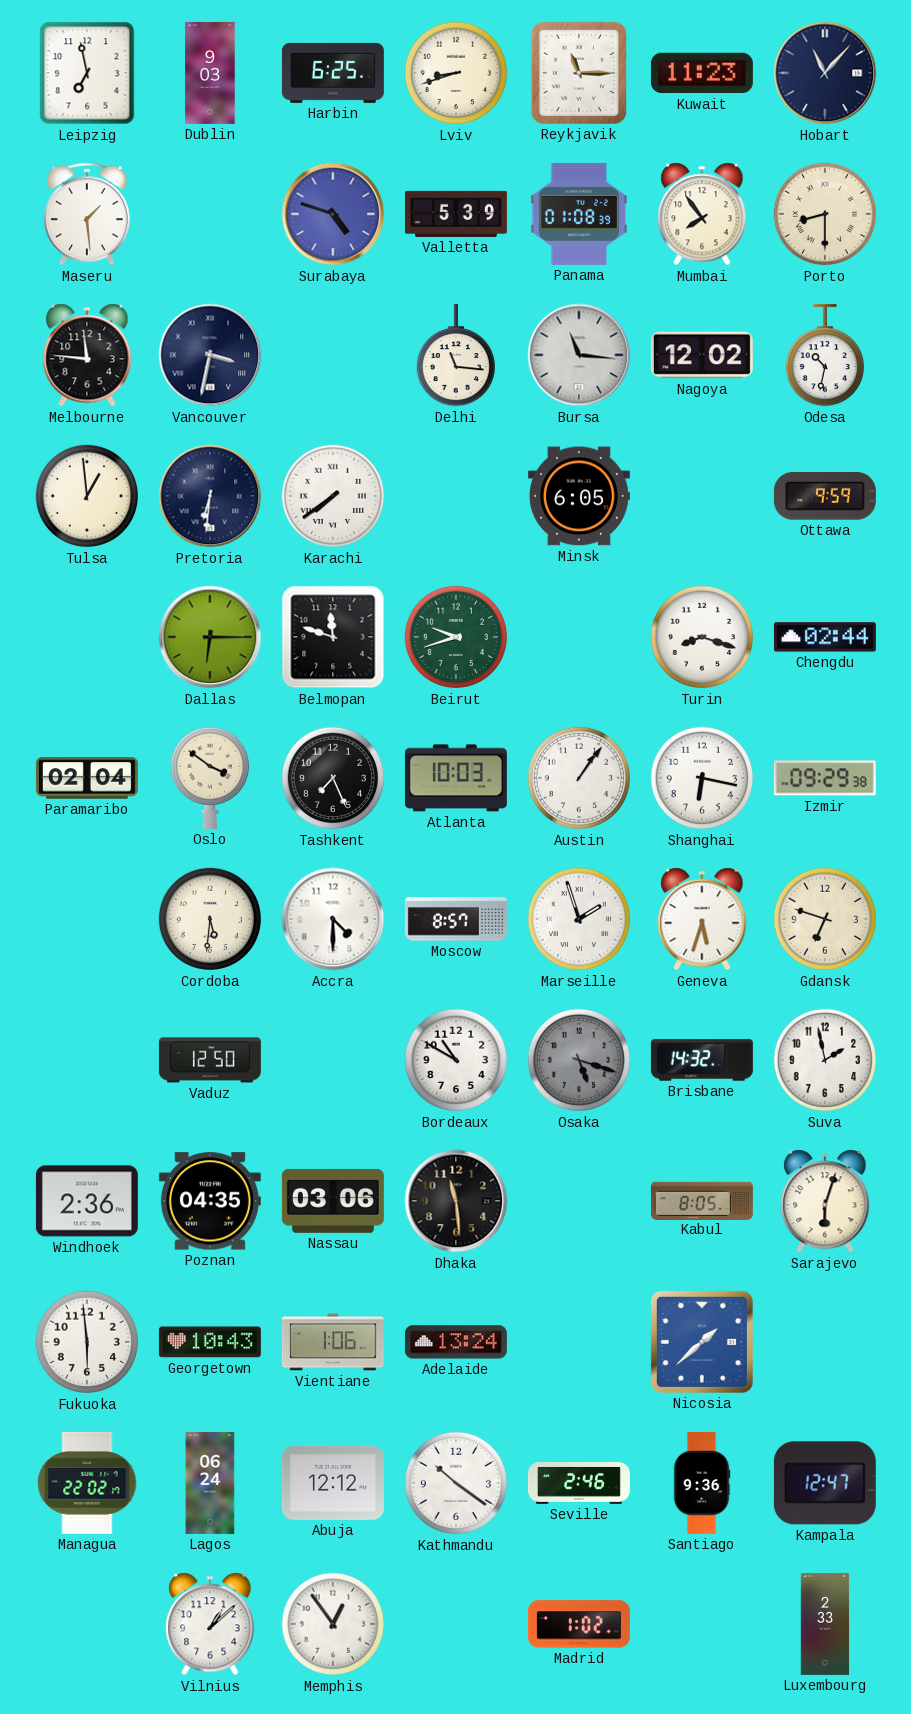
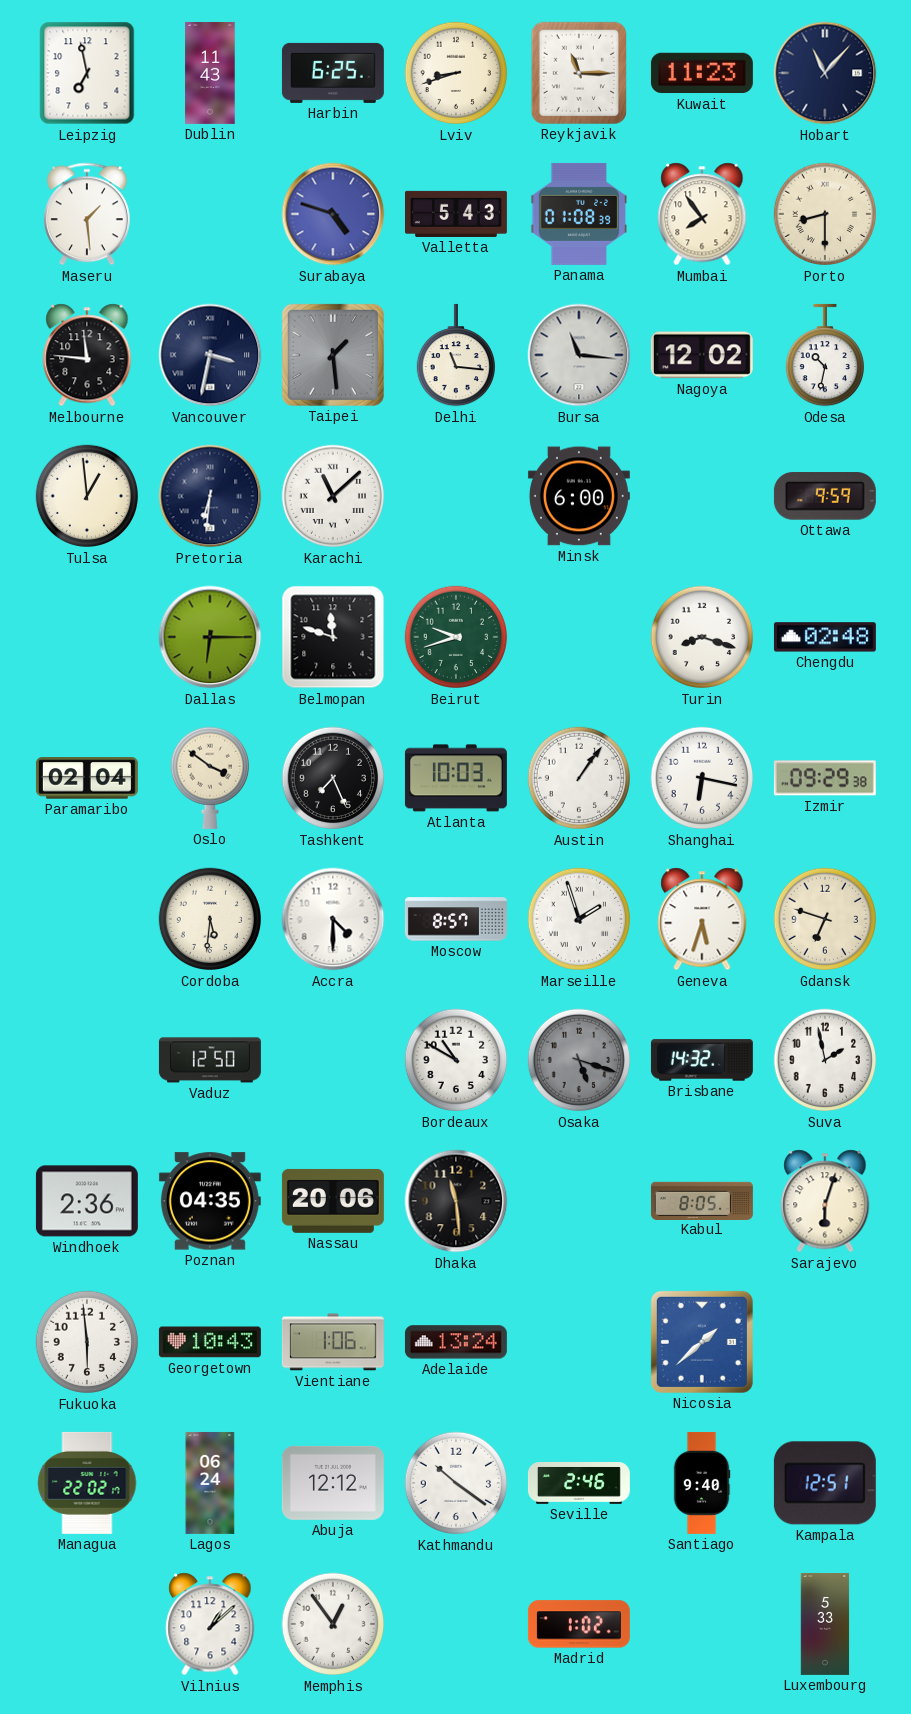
Dublin: 9:03 -> 11:43 (210, 73)
Valletta: 5:39 -> 5:43 (456, 214)
Taipei: none -> 1:29 (333, 355)
Karachi: 7:39 -> 11:08 (333, 496)
Minsk: 6:05 -> 6:00 (579, 496)
Chengdu: 02:44 -> 02:48 (825, 637)
Nassau: 03:06 -> 20:06 (333, 1201)
Santiago: 9:36 -> 9:40 (702, 1483)
Kampala: 12:47 -> 12:51 (825, 1483)
Luxembourg: 2:33 -> 5:33 (825, 1624)
